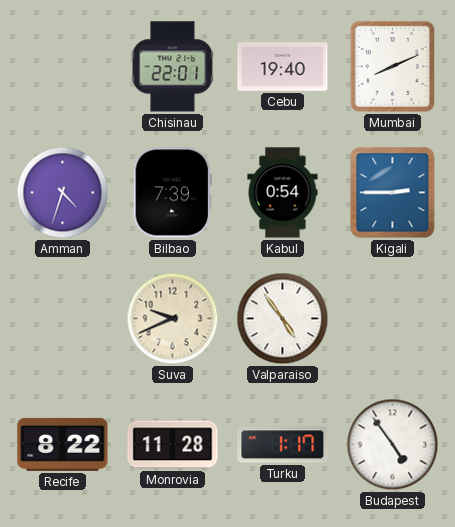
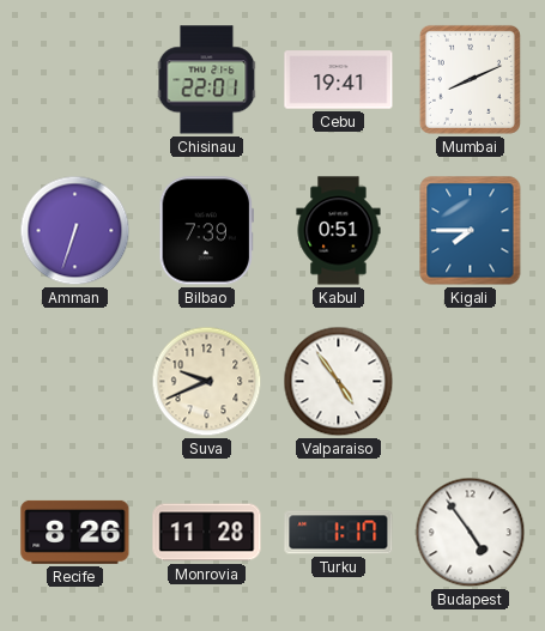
Cebu: 19:40 -> 19:41 (339, 80)
Amman: 4:33 -> 6:33 (75, 231)
Kabul: 0:54 -> 0:51 (339, 231)
Kigali: 2:45 -> 7:45 (471, 231)
Recife: 8:22 -> 8:26 (75, 532)
